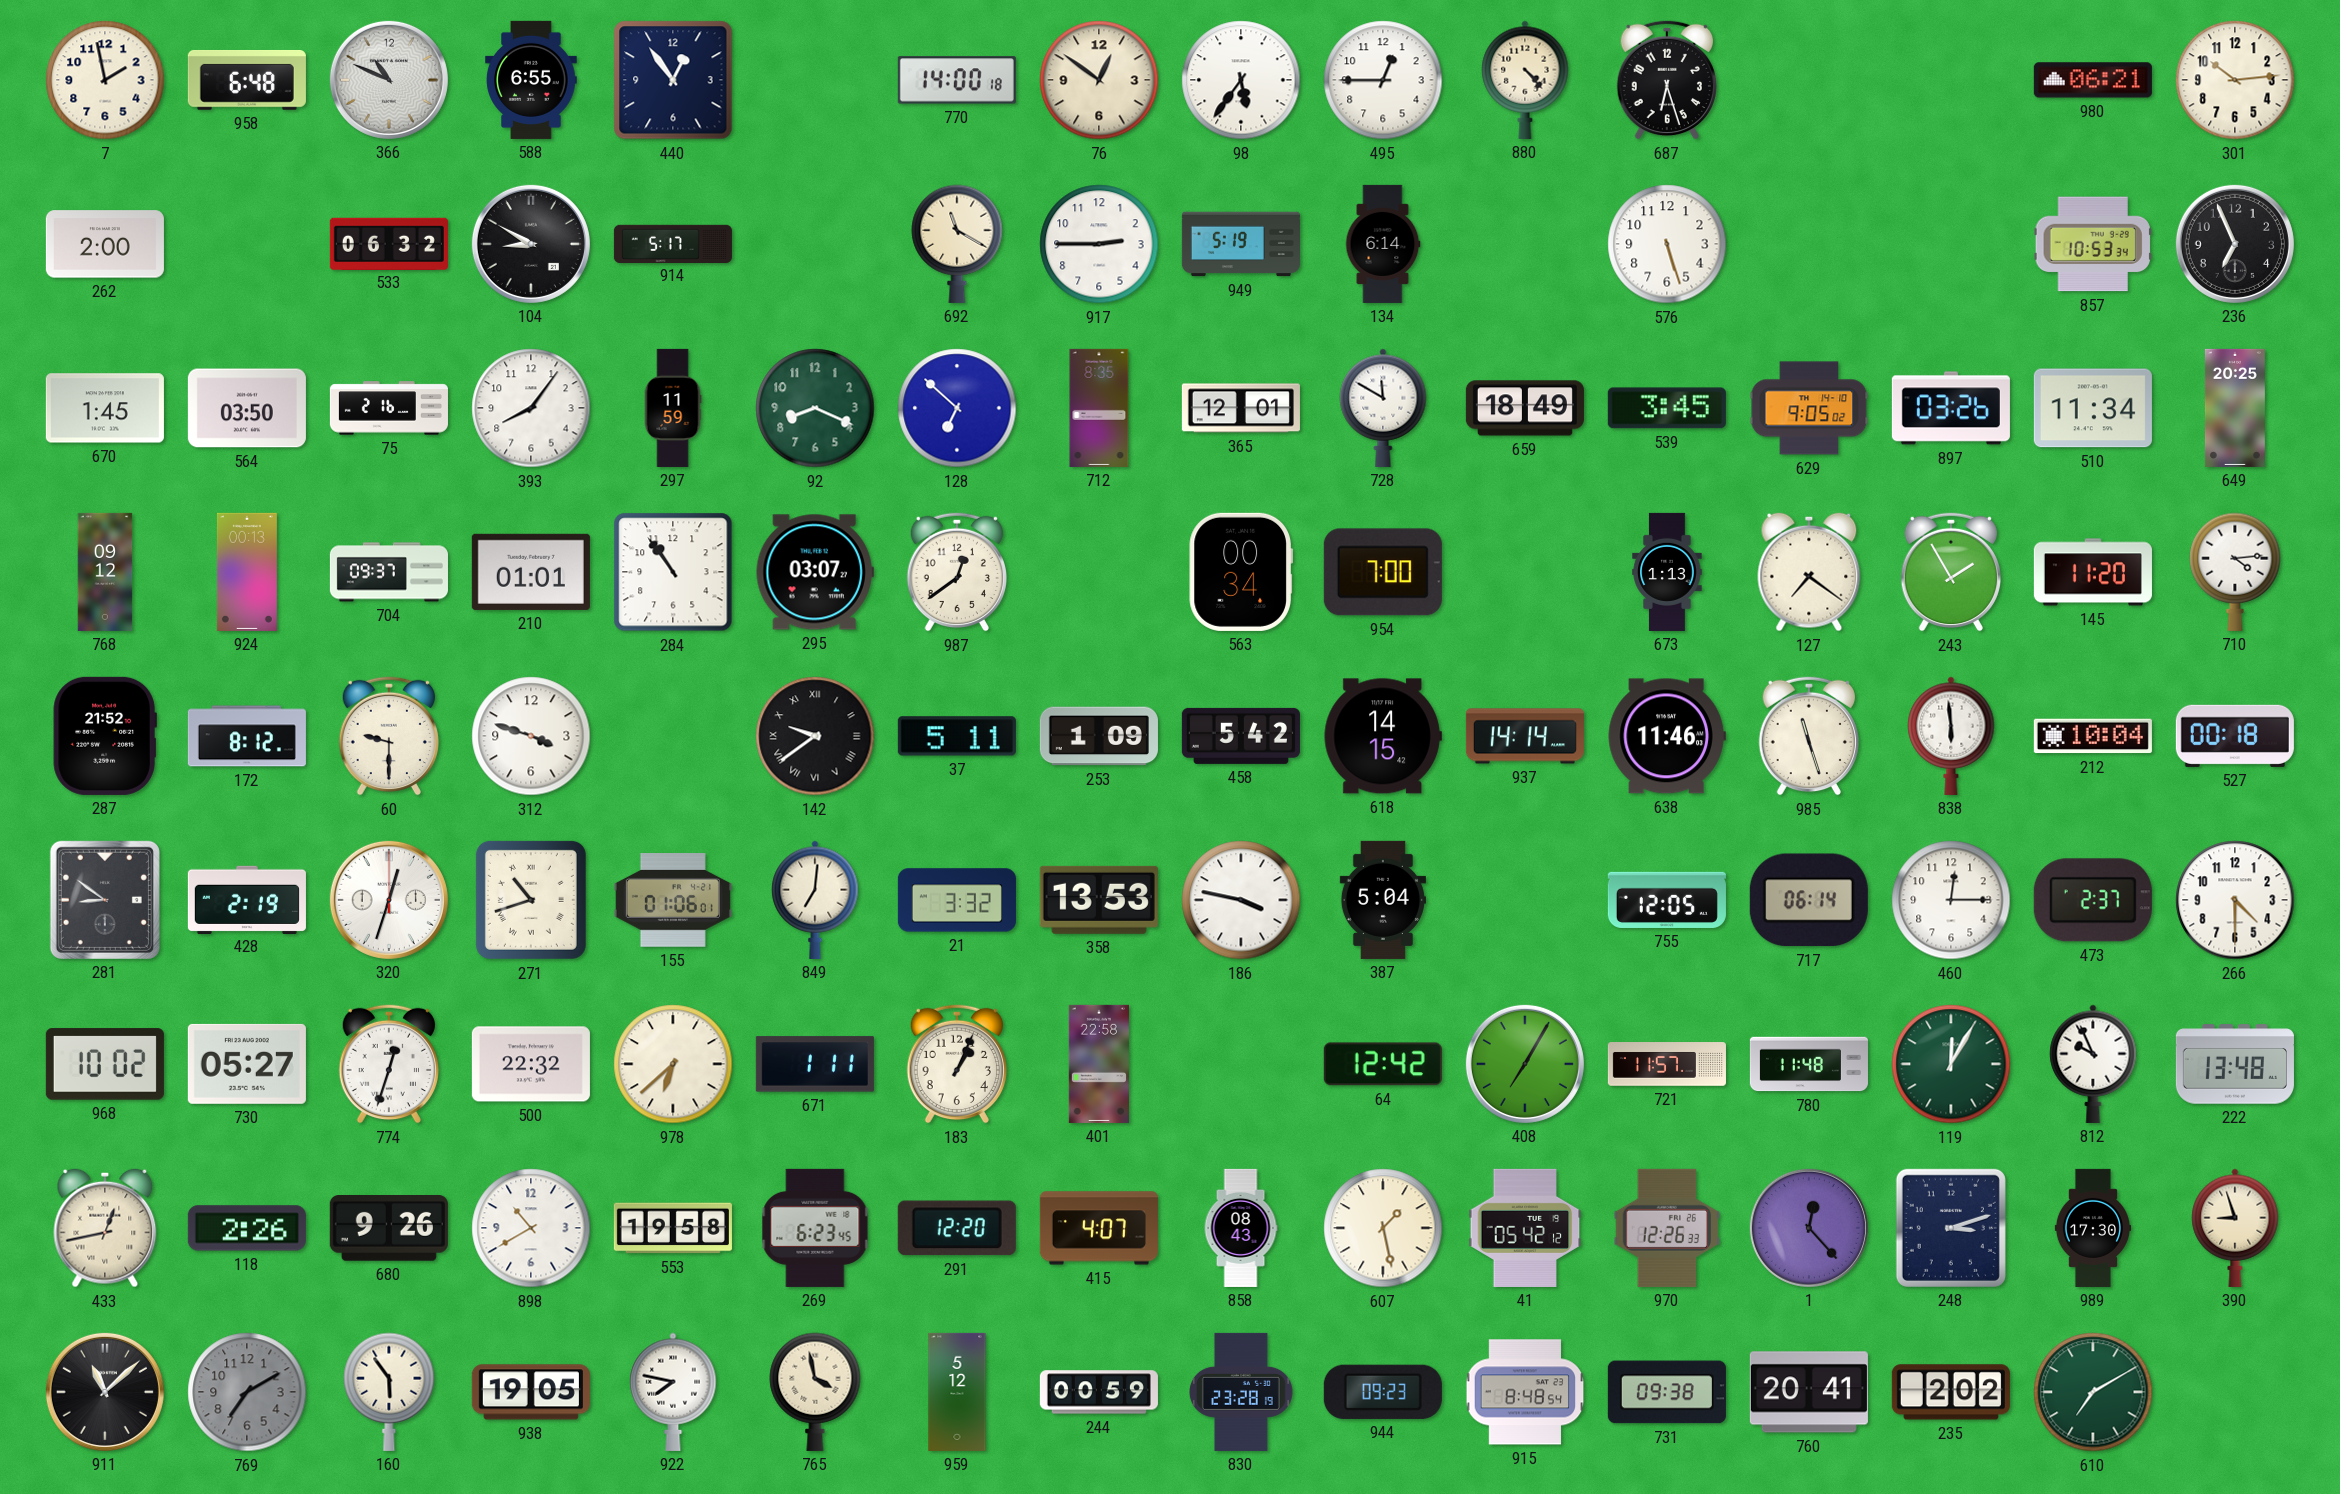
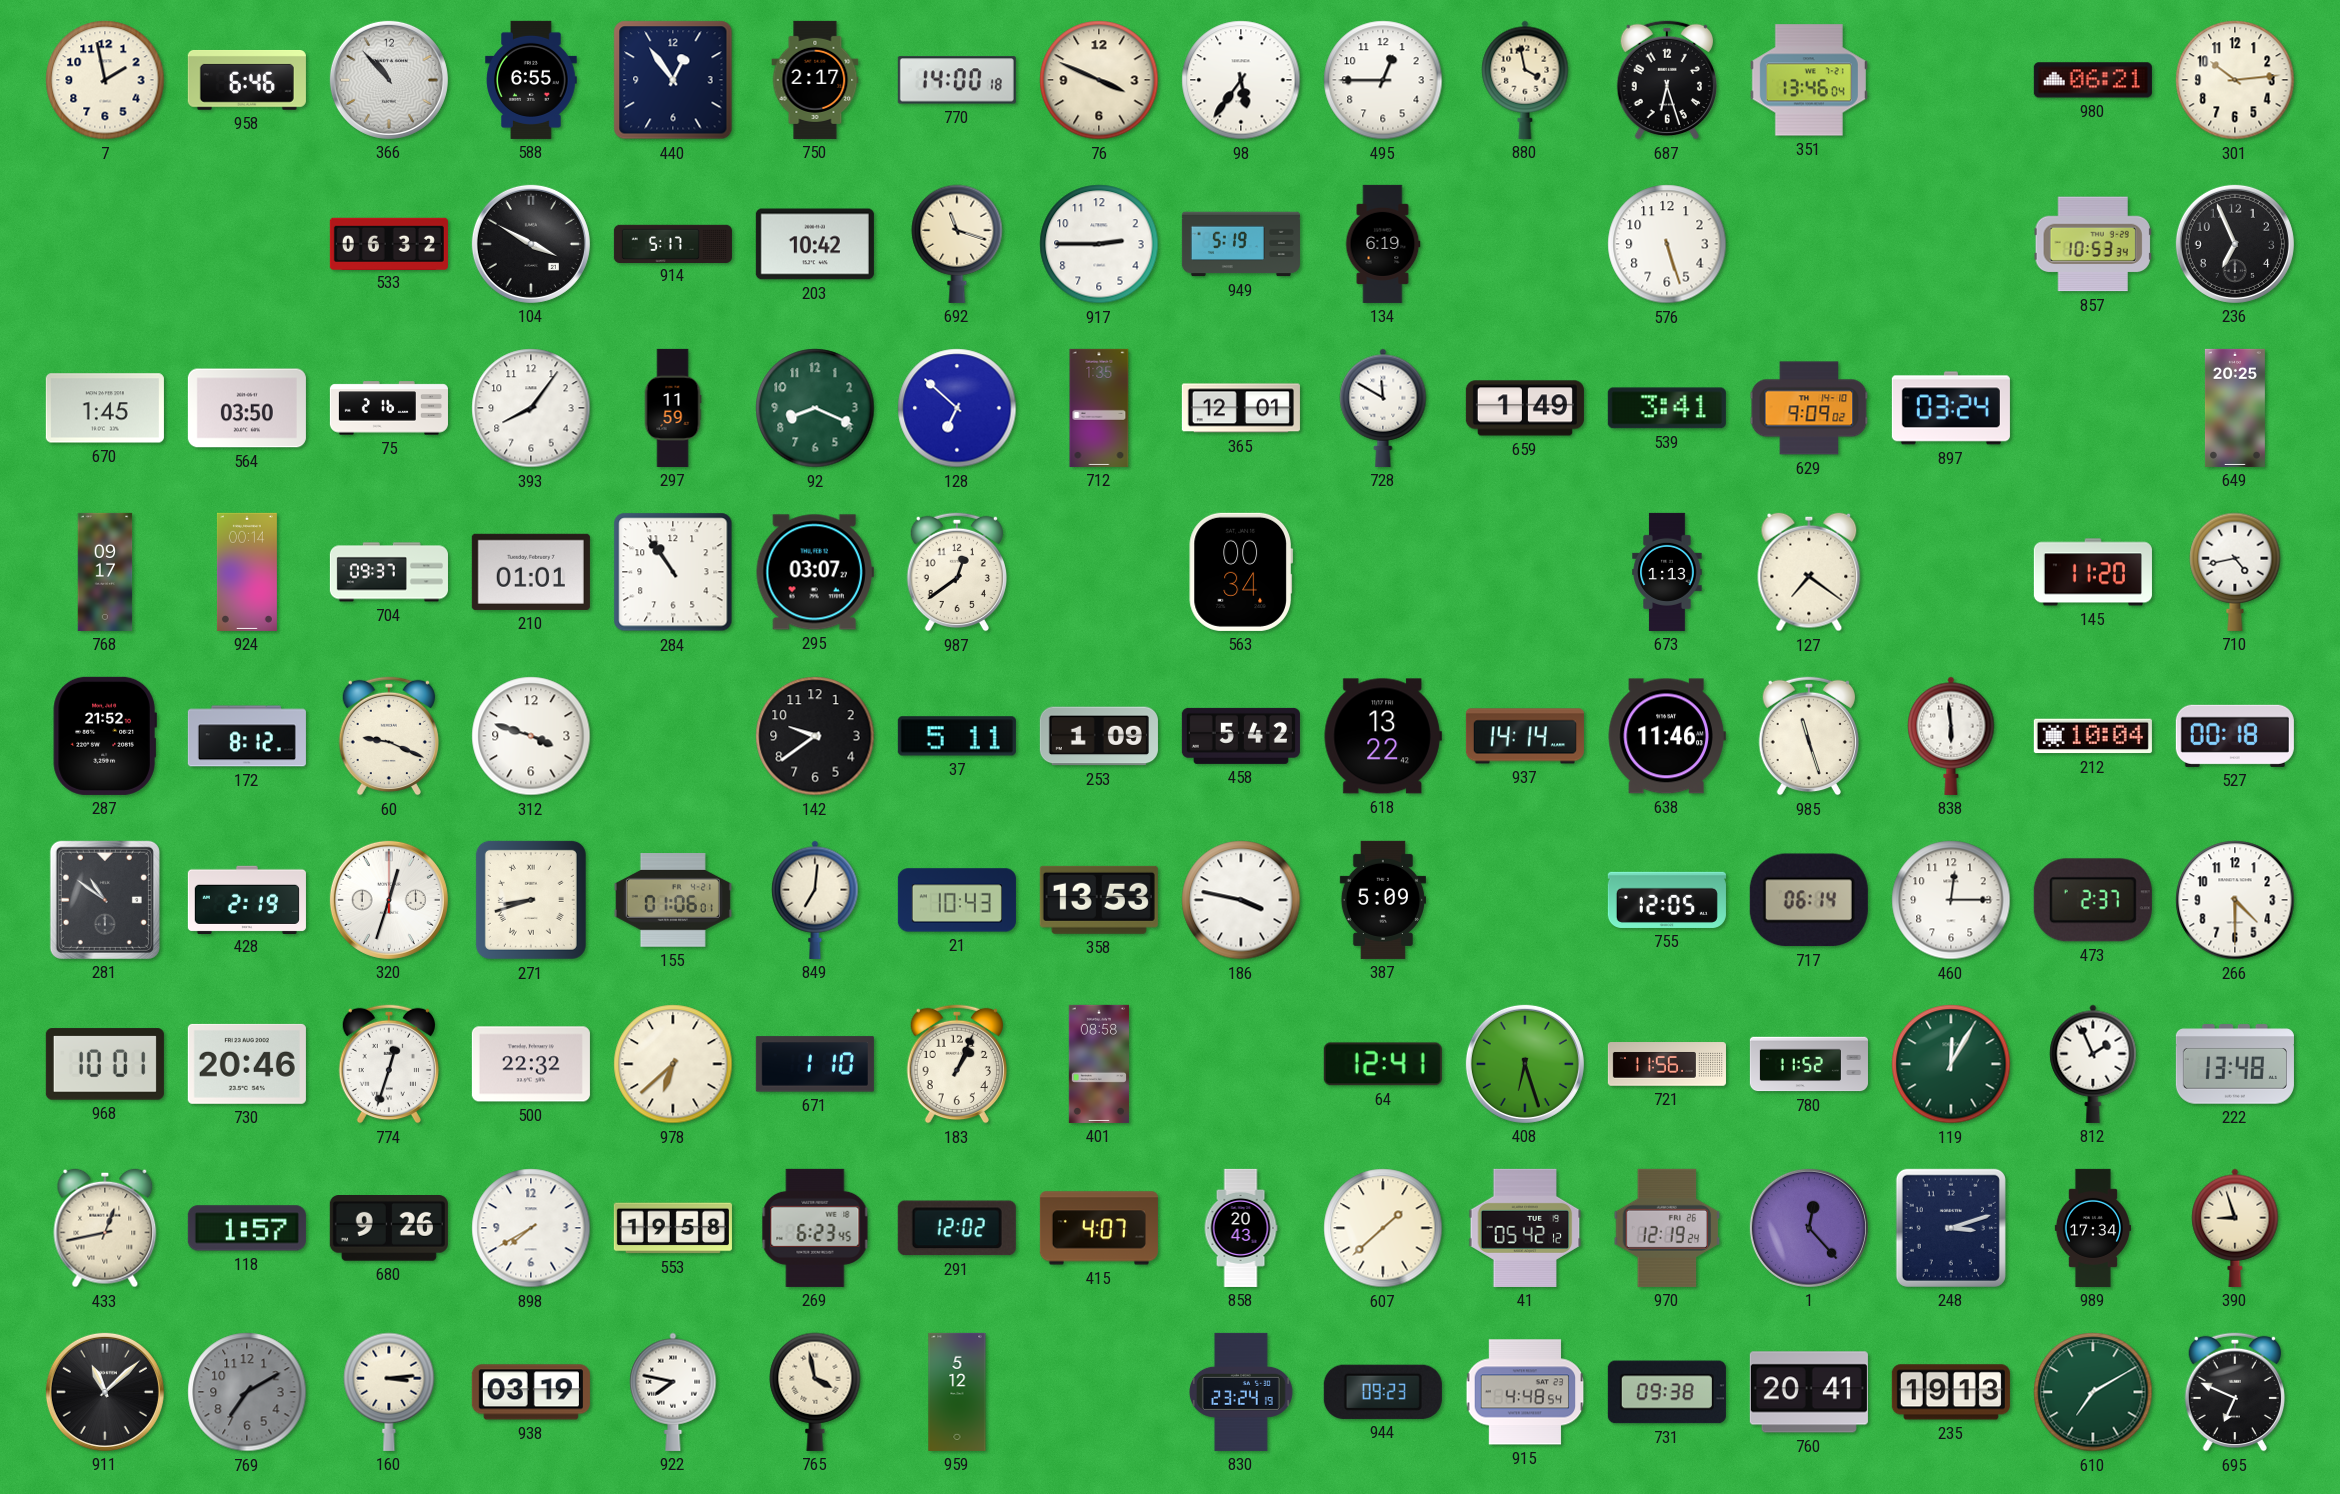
958: 6:48 -> 6:46 (247, 80)
366: 10:49 -> 10:53 (389, 80)
750: none -> 2:17 (815, 80)
76: 12:51 -> 3:49 (1099, 80)
880: 4:23 -> 3:58 (1525, 80)
351: none -> 13:46 (1809, 80)
262: 2:00 -> none (105, 244)
104: 8:50 -> 3:50 (531, 244)
203: none -> 10:42 (815, 244)
692: 11:20 -> 11:18 (957, 244)
134: 6:14 -> 6:19 (1383, 244)
712: 8:35 -> 1:35 (1099, 408)
659: 18:49 -> 1:49 (1525, 408)
539: 3:45 -> 3:41 (1667, 408)
629: 9:05 -> 9:09 (1809, 408)
897: 03:26 -> 03:24 (1951, 408)
510: 11:34 -> none (2093, 408)
768: 09:12 -> 09:17 (105, 572)
924: 00:13 -> 00:14 (247, 572)
954: 7:00 -> none (1383, 572)
243: 1:55 -> none (1950, 572)
710: 4:14 -> 4:43 (2235, 572)
60: 9:30 -> 9:19 (388, 736)
142 numerals: Roman -> Arabic (815, 736)
618: 14:15 -> 13:22 (1383, 736)
281: 8:51 -> 10:51 (105, 900)
271: 10:42 -> 8:42 (531, 900)
21: 3:32 -> 10:43 (957, 900)
387: 5:04 -> 5:09 (1383, 900)
968: 10:02 -> 10:01 (105, 1064)
730: 05:27 -> 20:46 (247, 1064)
671: 1:11 -> 1:10 (815, 1064)
401: 22:58 -> 08:58 (1099, 1064)
64: 12:42 -> 12:41 (1383, 1064)
408: 7:05 -> 6:27 (1525, 1064)
721: 11:57 -> 11:56 (1667, 1064)
780: 11:48 -> 11:52 (1809, 1064)
812: 9:56 -> 1:56 (2093, 1064)
118: 2:26 -> 1:57 (247, 1228)
898: 10:40 -> 7:40 (531, 1228)
291: 12:20 -> 12:02 (957, 1228)
858: 08:43 -> 20:43 (1241, 1228)
607: 1:28 -> 1:38 (1383, 1228)
970: 12:26 -> 12:19 (1667, 1228)
989: 17:30 -> 17:34 (2092, 1228)
160: 5:54 -> 3:14 (389, 1392)
938: 19:05 -> 03:19 (531, 1392)
244: 00:59 -> none (1099, 1392)
830: 23:28 -> 23:24 (1241, 1392)
915: 8:48 -> 4:48 (1525, 1392)
235: 2:02 -> 19:13 (1951, 1392)
695: none -> 6:49 (2234, 1392)
